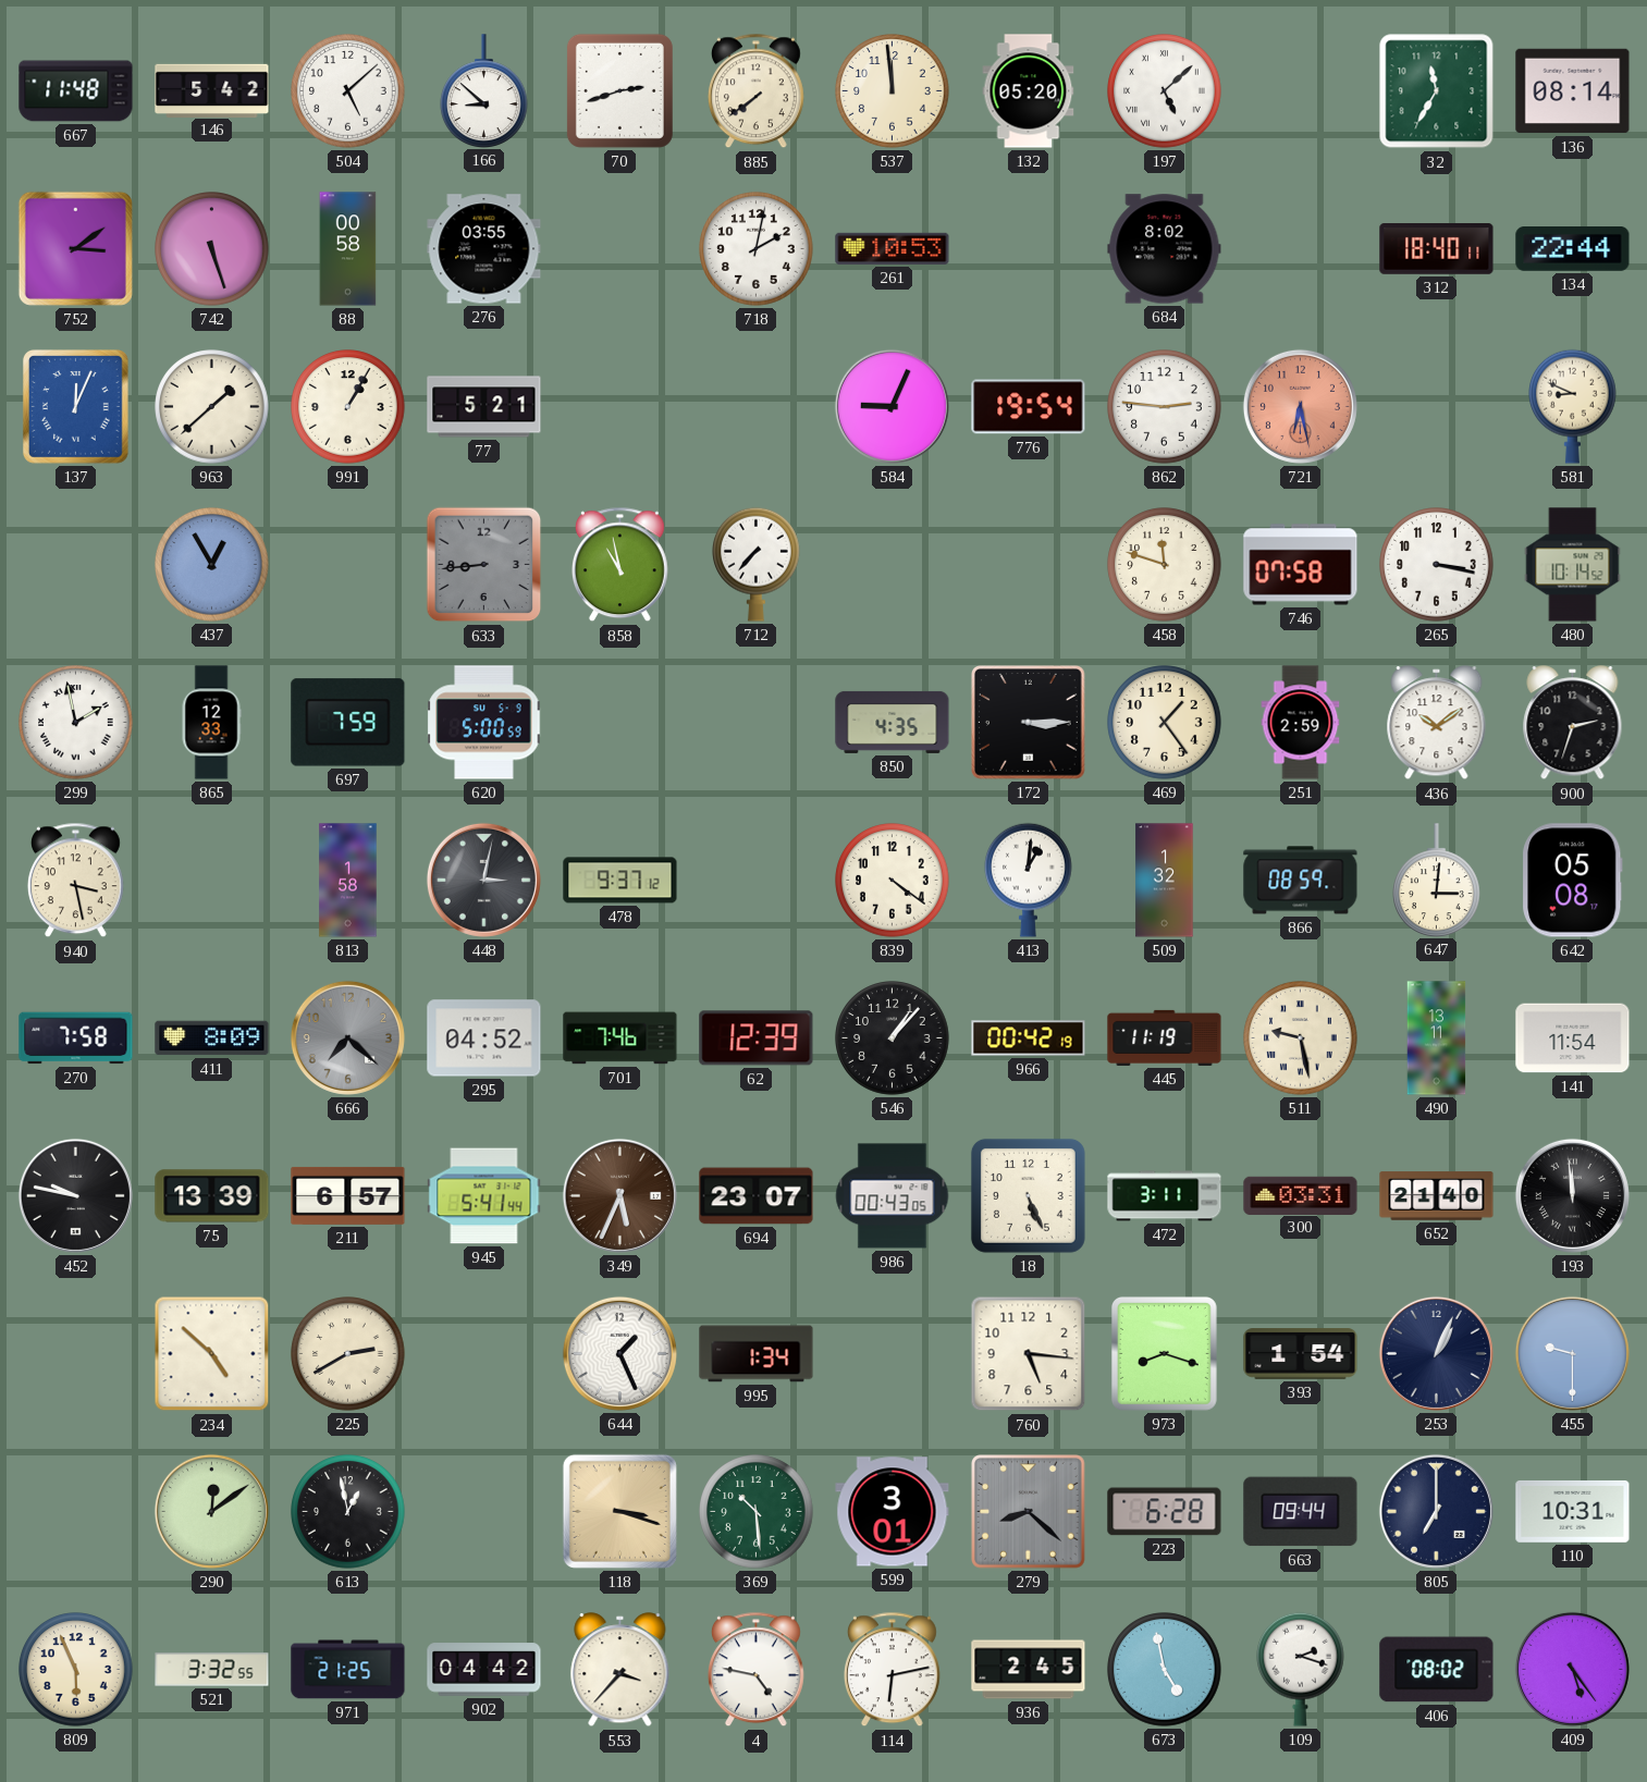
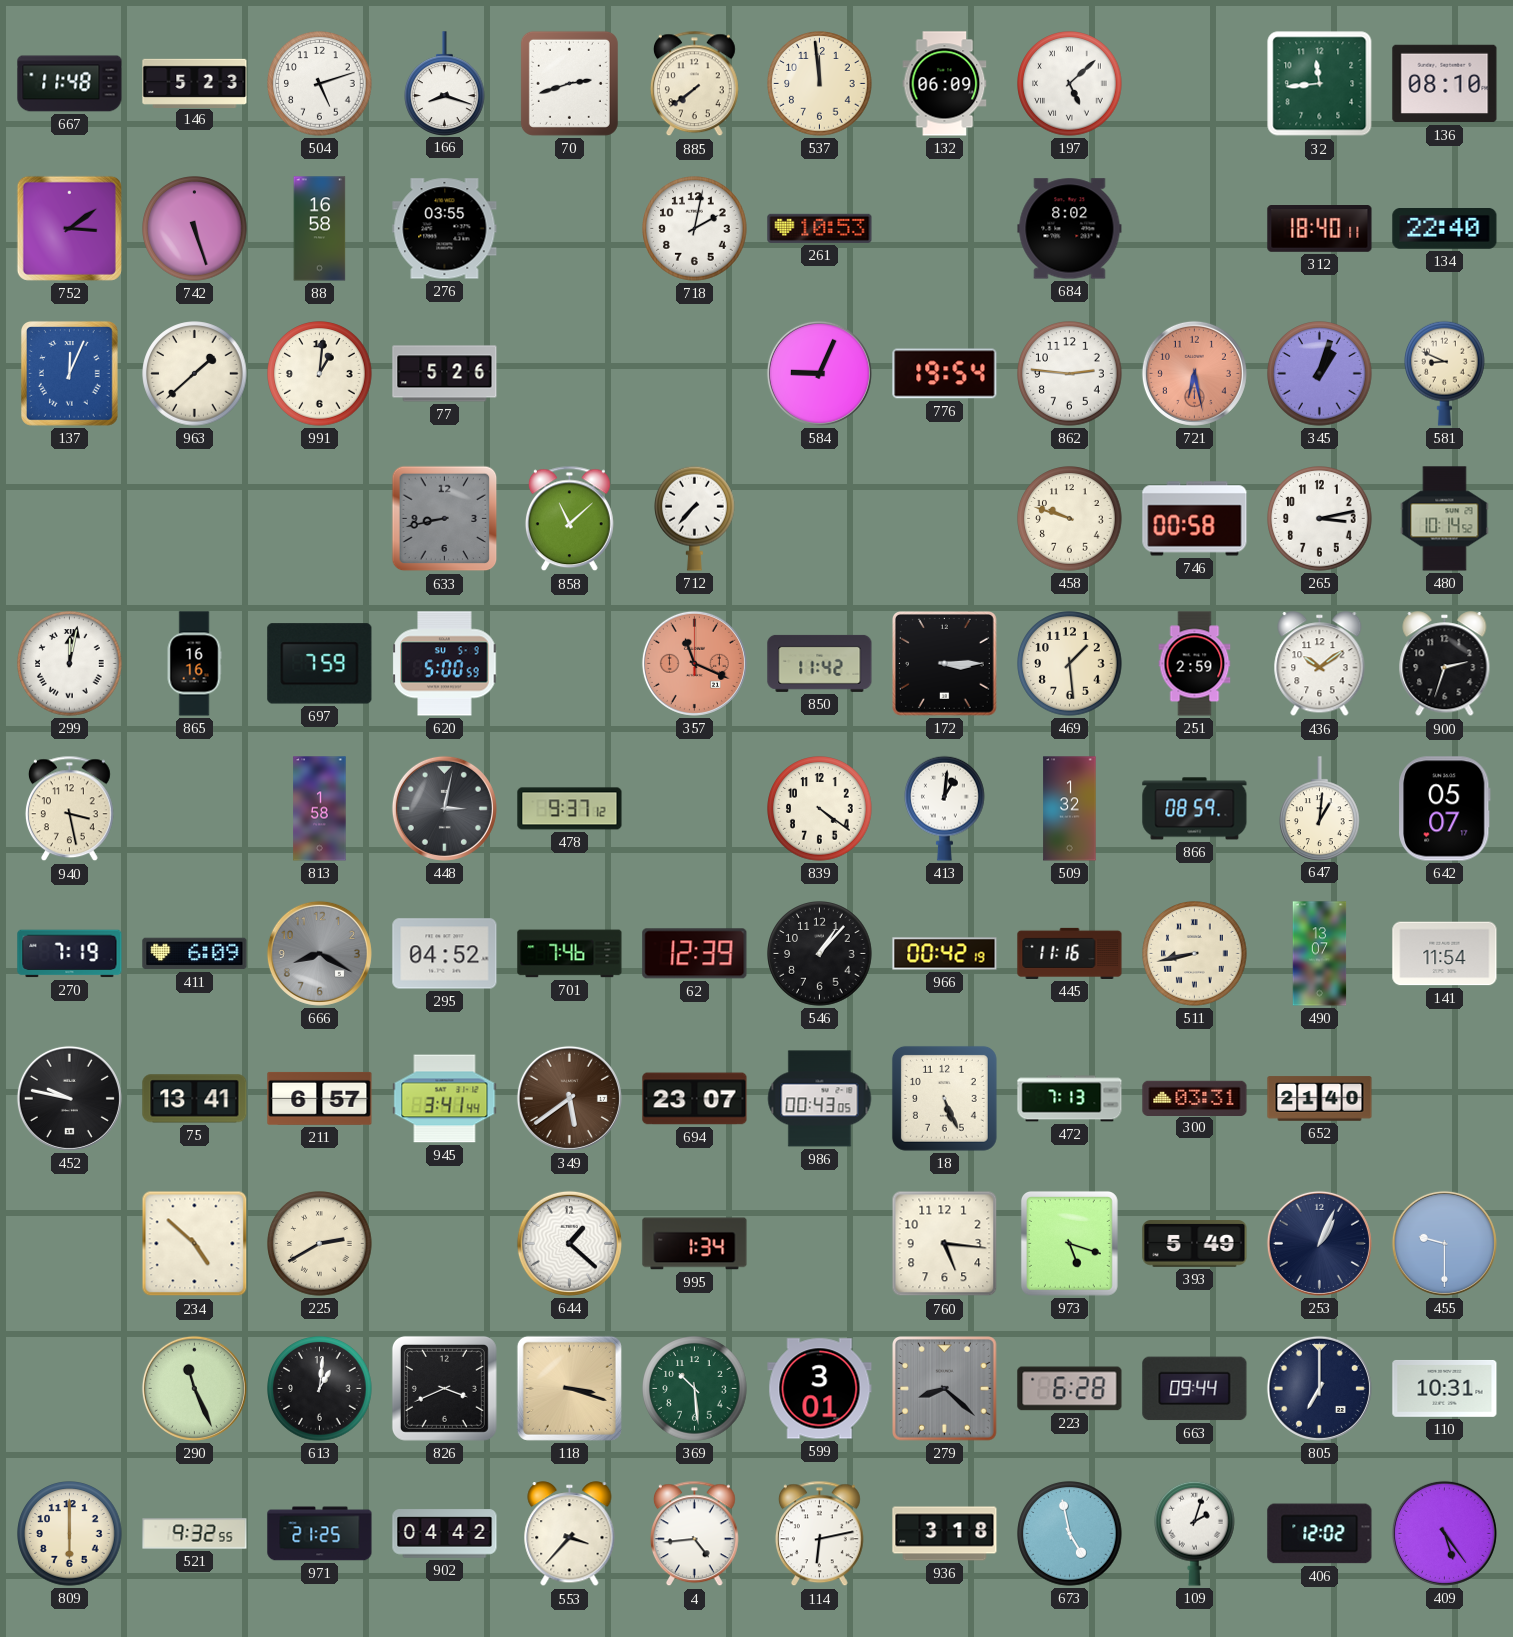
146: 5:42 -> 5:23 (195, 83)
504: 5:08 -> 5:12 (320, 84)
166: 8:52 -> 8:18 (445, 83)
132: 05:20 -> 06:09 (945, 84)
32: 11:35 -> 11:44 (1320, 84)
136: 08:14 -> 08:10 (1445, 84)
88: 00:58 -> 16:58 (320, 229)
134: 22:44 -> 22:40 (1445, 229)
991: 1:05 -> 1:01 (320, 374)
77: 5:21 -> 5:26 (445, 374)
345: none -> 1:03 (1320, 374)
437: 12:55 -> none (212, 565)
633: 8:44 -> 8:43 (445, 519)
858: 10:58 -> 11:08 (569, 519)
458: 11:48 -> 9:48 (1070, 519)
746: 07:58 -> 00:58 (1195, 519)
265: 3:17 -> 3:13 (1320, 519)
299: 1:58 -> 12:02 (70, 664)
865: 12:33 -> 16:16 (194, 664)
357: none -> 11:19 (694, 663)
850: 4:35 -> 11:42 (820, 663)
469: 1:24 -> 1:29 (1070, 664)
647: 3:01 -> 1:01 (1320, 808)
642: 05:08 -> 05:07 (1445, 809)
270: 7:58 -> 7:19 (70, 954)
411: 8:09 -> 6:09 (195, 954)
666: 7:22 -> 8:20 (319, 953)
445: 11:19 -> 11:16 (1070, 953)
511: 9:28 -> 8:43 (1195, 954)
490: 13:11 -> 13:07 (1320, 954)
75: 13:39 -> 13:41 (195, 1099)
945: 5:41 -> 3:41 (445, 1099)
349: 5:34 -> 5:39 (569, 1098)
472: 3:11 -> 7:13 (1070, 1099)
193: 11:59 -> none (1572, 1195)
644: 1:26 -> 1:22 (569, 1243)
973: 8:18 -> 5:18 (1069, 1243)
393: 1:54 -> 5:49 (1195, 1244)
290: 12:09 -> 11:26 (194, 1388)
613: 12:58 -> 1:01 (320, 1389)
826: none -> 3:41 (444, 1388)
809: 5:56 -> 6:00 (70, 1534)
521: 3:32 -> 9:32 (195, 1534)
4: 4:47 -> 4:44 (694, 1534)
936: 2:45 -> 3:18 (945, 1534)
109: 2:18 -> 2:03 (1195, 1533)
406: 08:02 -> 12:02 (1320, 1534)
